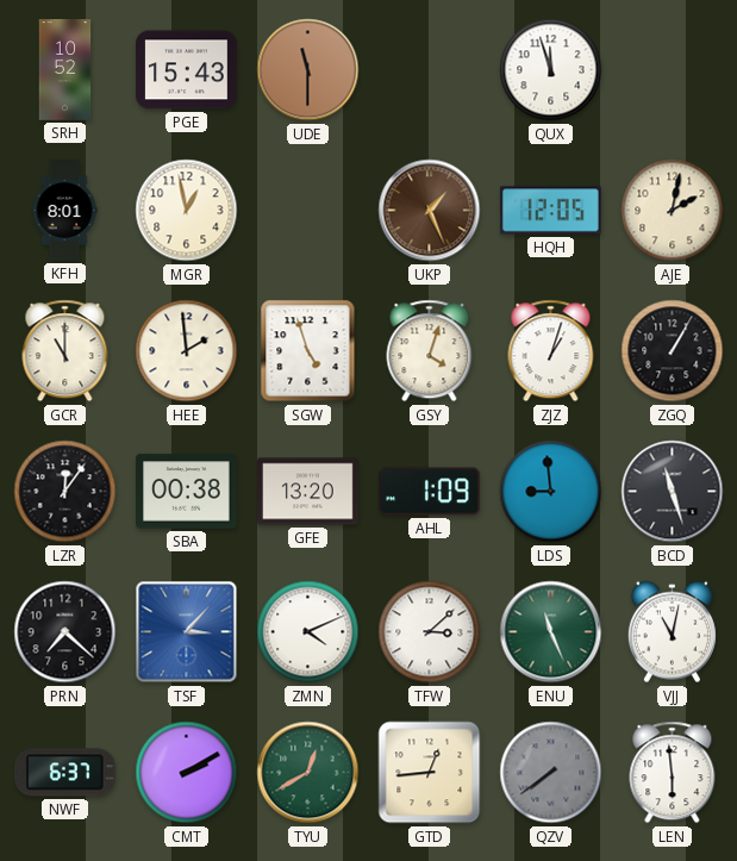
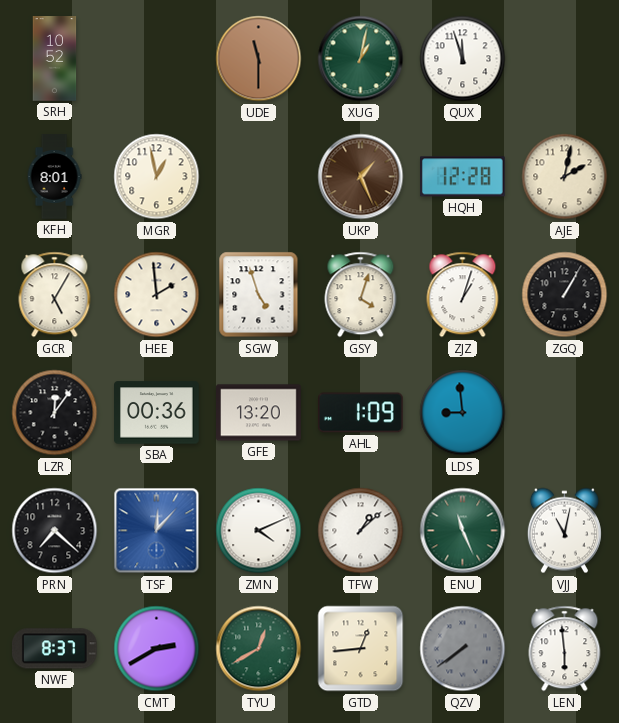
PGE: 15:43 -> none (187, 70)
XUG: none -> 1:02 (361, 59)
HQH: 12:05 -> 12:28 (463, 177)
GCR: 11:00 -> 5:05 (55, 295)
SBA: 00:38 -> 00:36 (157, 413)
BCD: 11:27 -> none (673, 492)
TSF: 3:07 -> 12:07 (157, 531)
TFW: 3:08 -> 1:08 (361, 531)
NWF: 6:37 -> 8:37 (54, 649)
CMT: 2:10 -> 2:40 (157, 649)
